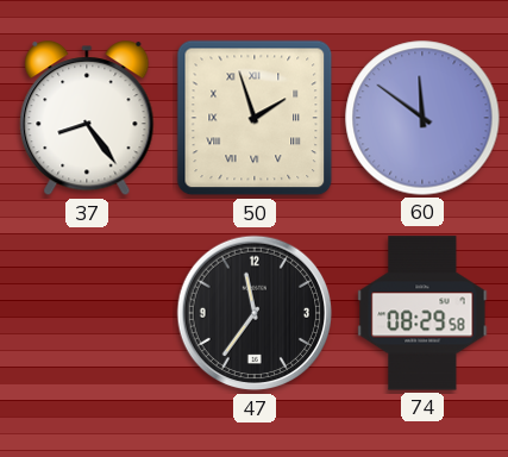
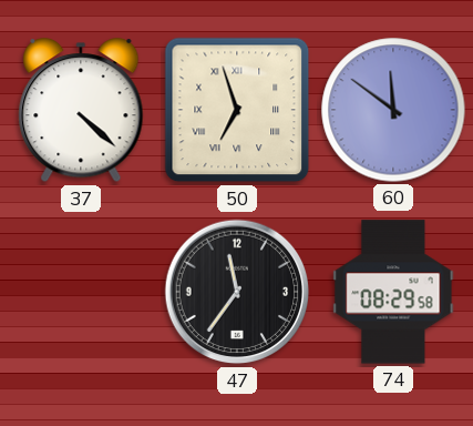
37: 8:24 -> 4:22 (81, 111)
50: 1:57 -> 6:57 (237, 110)
